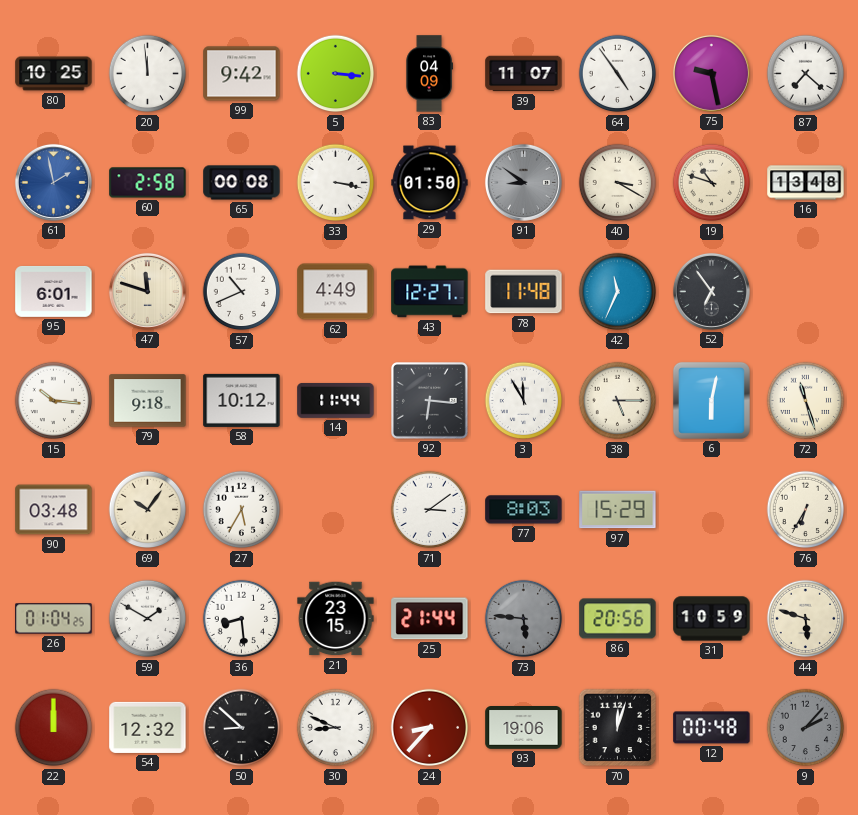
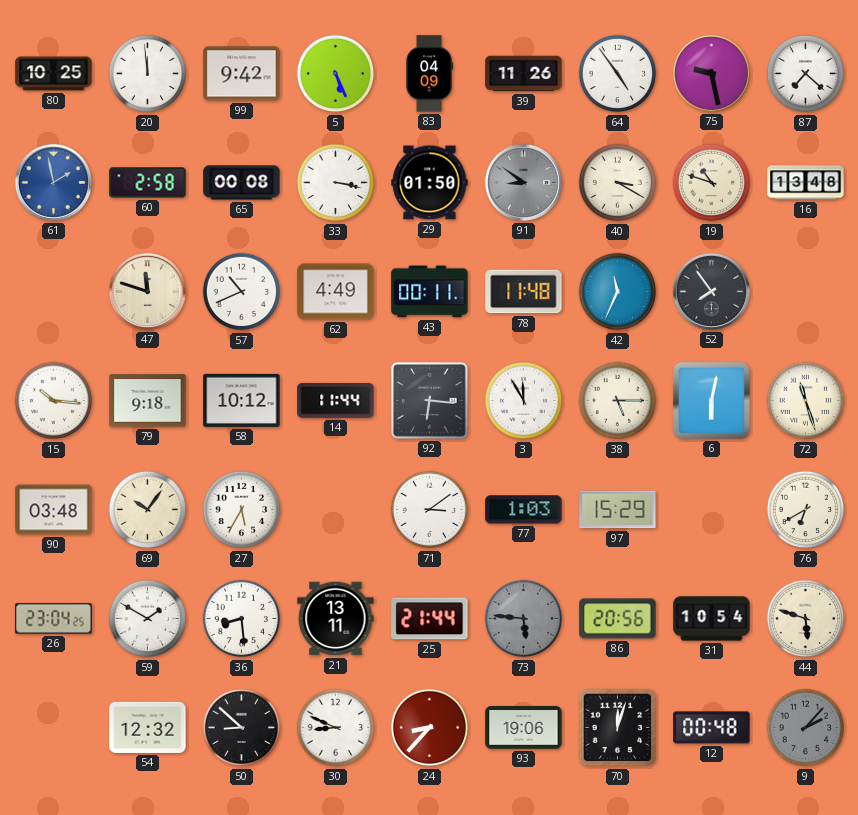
5: 3:16 -> 5:26 (336, 74)
39: 11:07 -> 11:26 (524, 74)
95: 6:01 -> none (54, 291)
43: 12:27 -> 00:11 (430, 292)
52: 6:54 -> 7:54 (711, 291)
77: 8:03 -> 1:03 (524, 510)
76: 6:35 -> 6:40 (806, 510)
26: 01:04 -> 23:04 (54, 619)
21: 23:15 -> 13:11 (336, 619)
31: 10:59 -> 10:54 (712, 619)
22: 12:00 -> none (54, 728)
